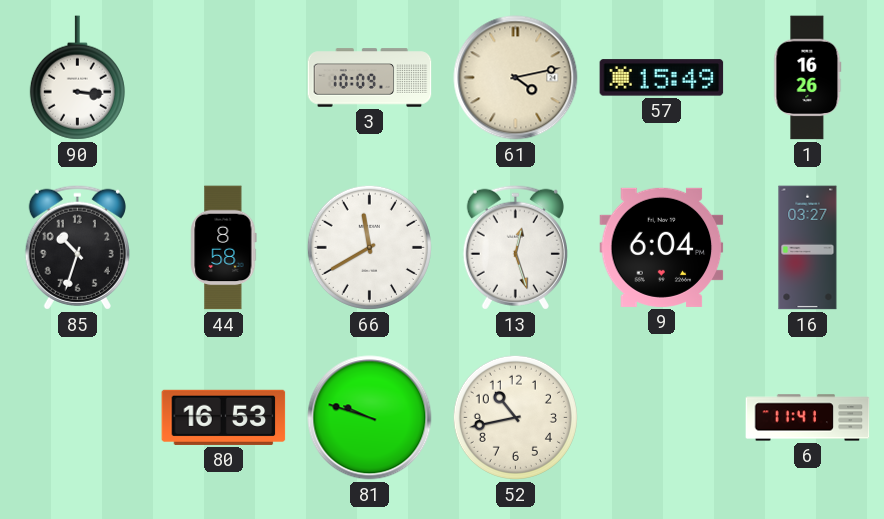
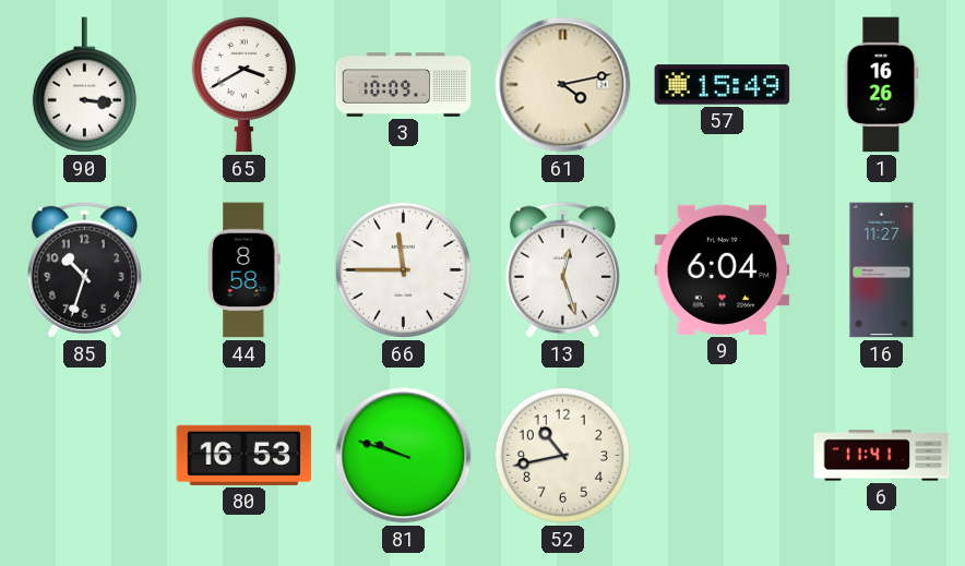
65: none -> 3:40 (243, 84)
66: 11:40 -> 11:45 (403, 269)
16: 03:27 -> 11:27 (882, 270)
